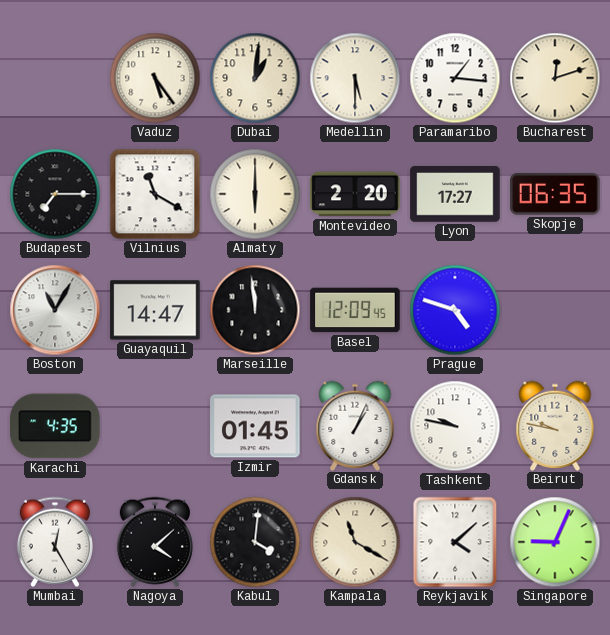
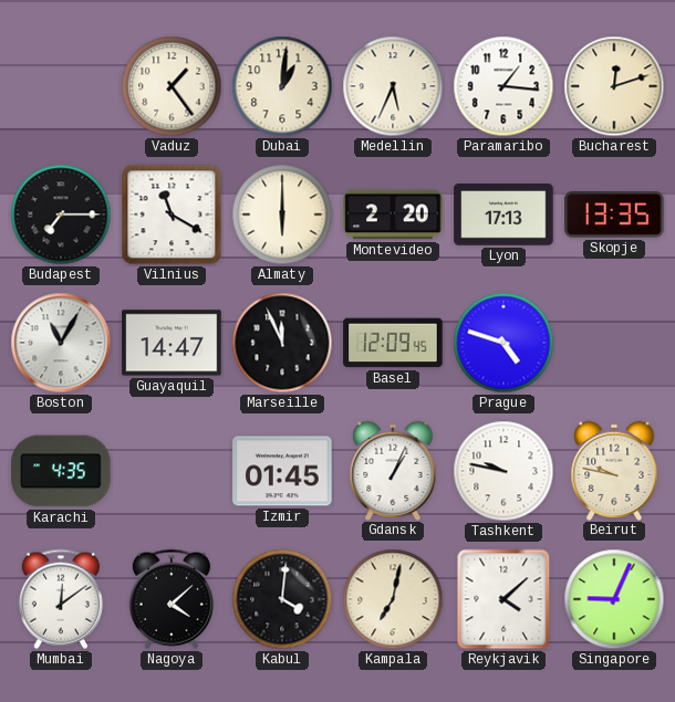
Vaduz: 5:24 -> 1:24 (172, 86)
Medellin: 5:30 -> 5:34 (393, 86)
Lyon: 17:27 -> 17:13 (503, 214)
Skopje: 06:35 -> 13:35 (614, 216)
Marseille: 11:59 -> 11:56 (282, 343)
Mumbai: 12:25 -> 12:09 (61, 599)
Kampala: 11:20 -> 7:02 (393, 599)
